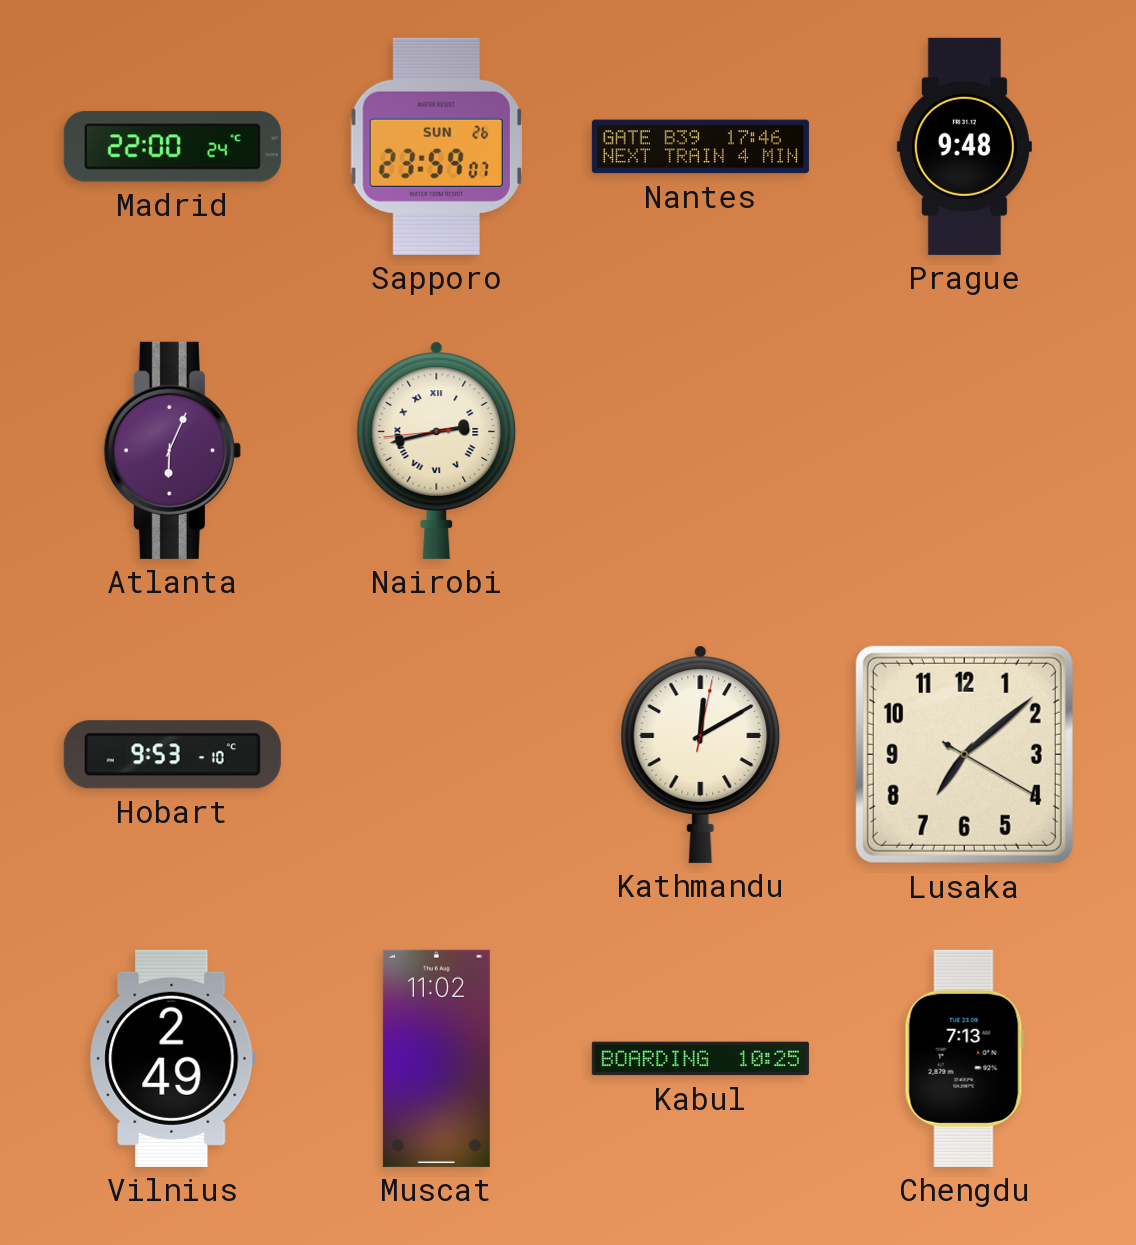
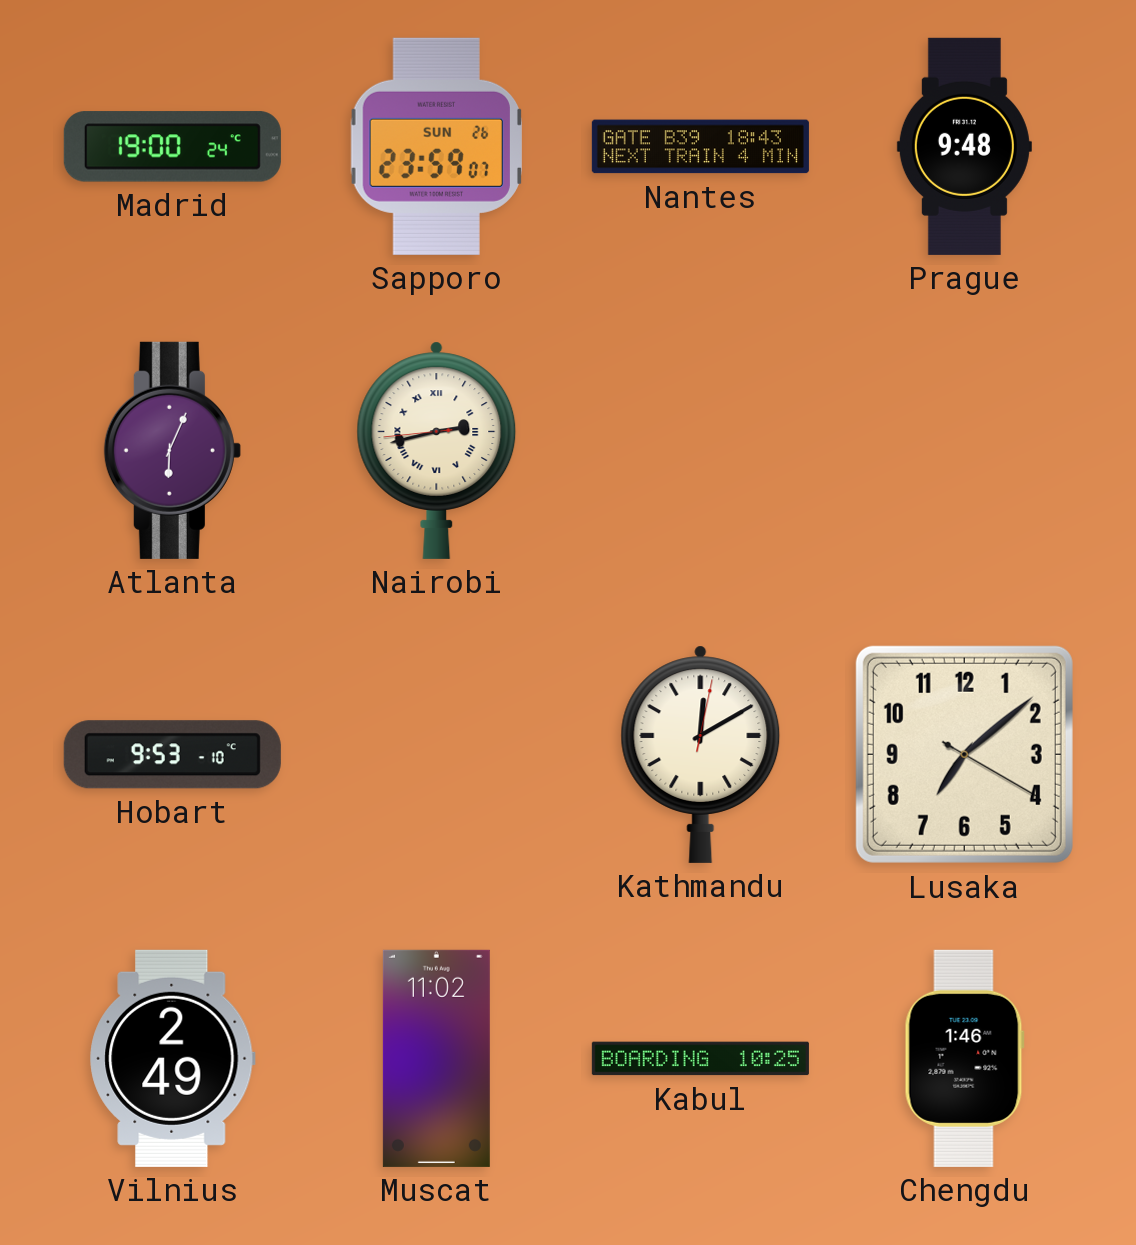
Madrid: 22:00 -> 19:00 (172, 147)
Nantes: 17:46 -> 18:43 (700, 147)
Chengdu: 7:13 -> 1:46 (964, 1058)
